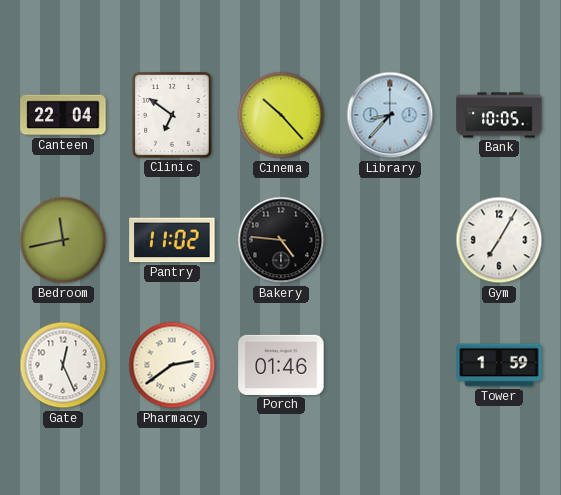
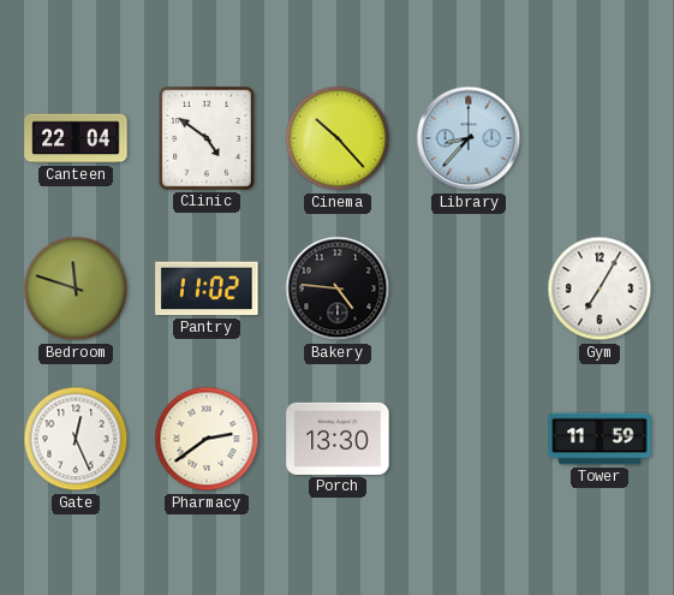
Clinic: 6:51 -> 4:51 (208, 139)
Bank: 10:05 -> none (499, 115)
Bedroom: 11:43 -> 11:48 (76, 288)
Porch: 01:46 -> 13:30 (338, 439)
Tower: 1:59 -> 11:59 (600, 439)
